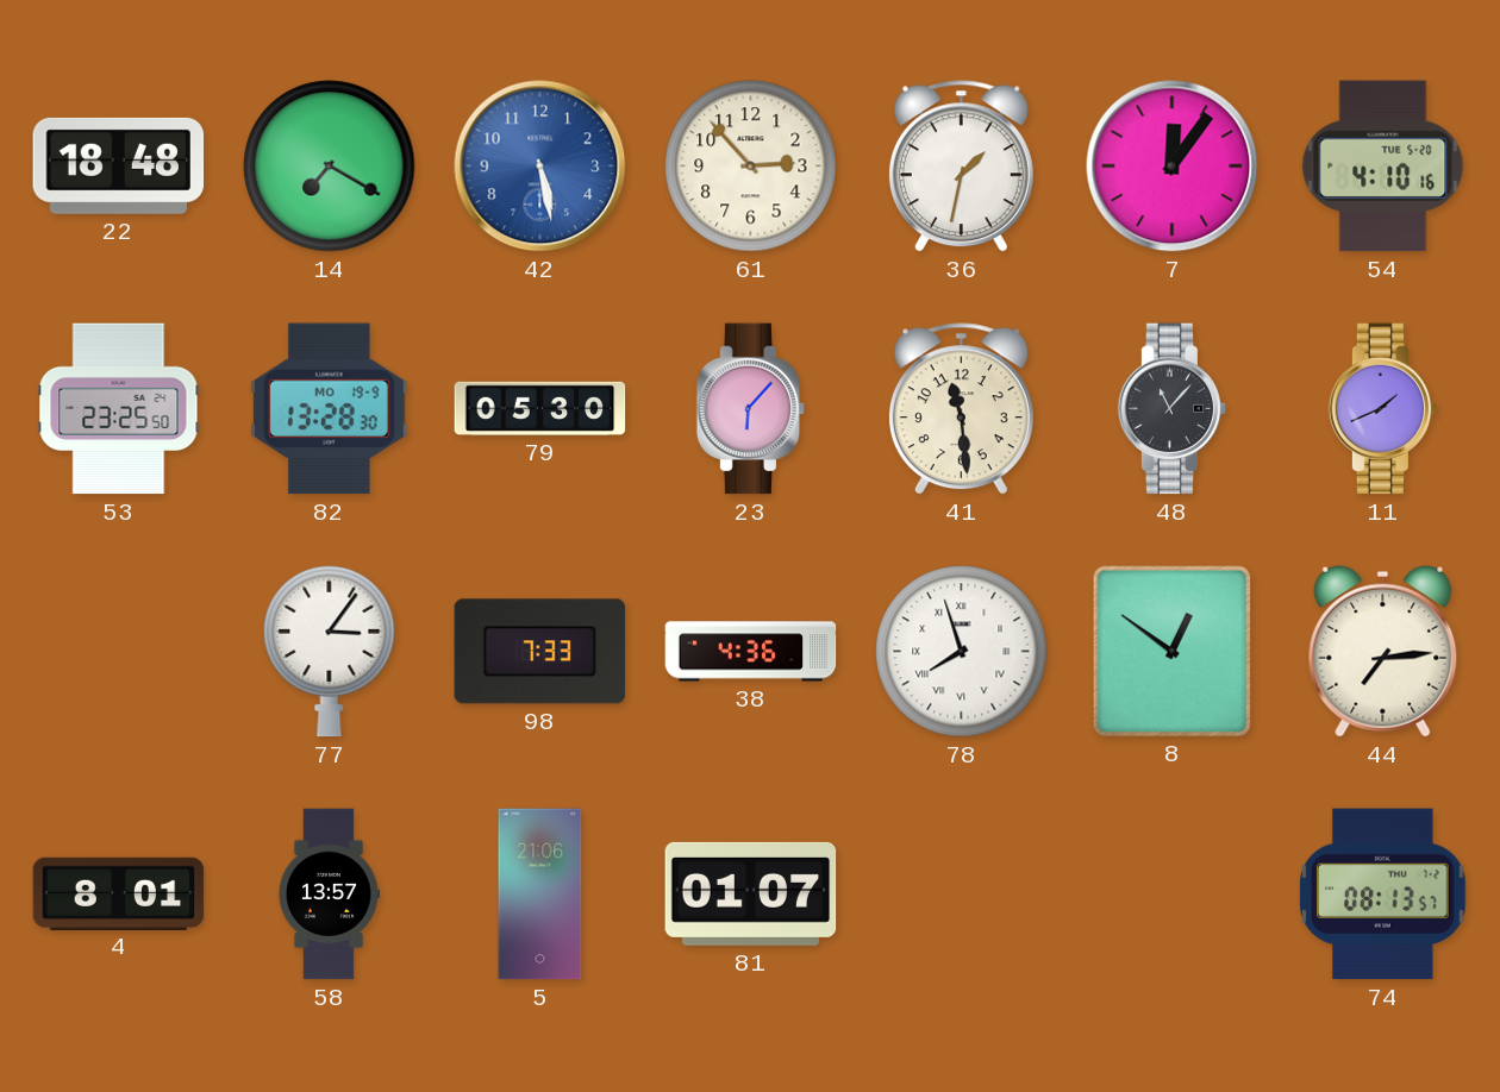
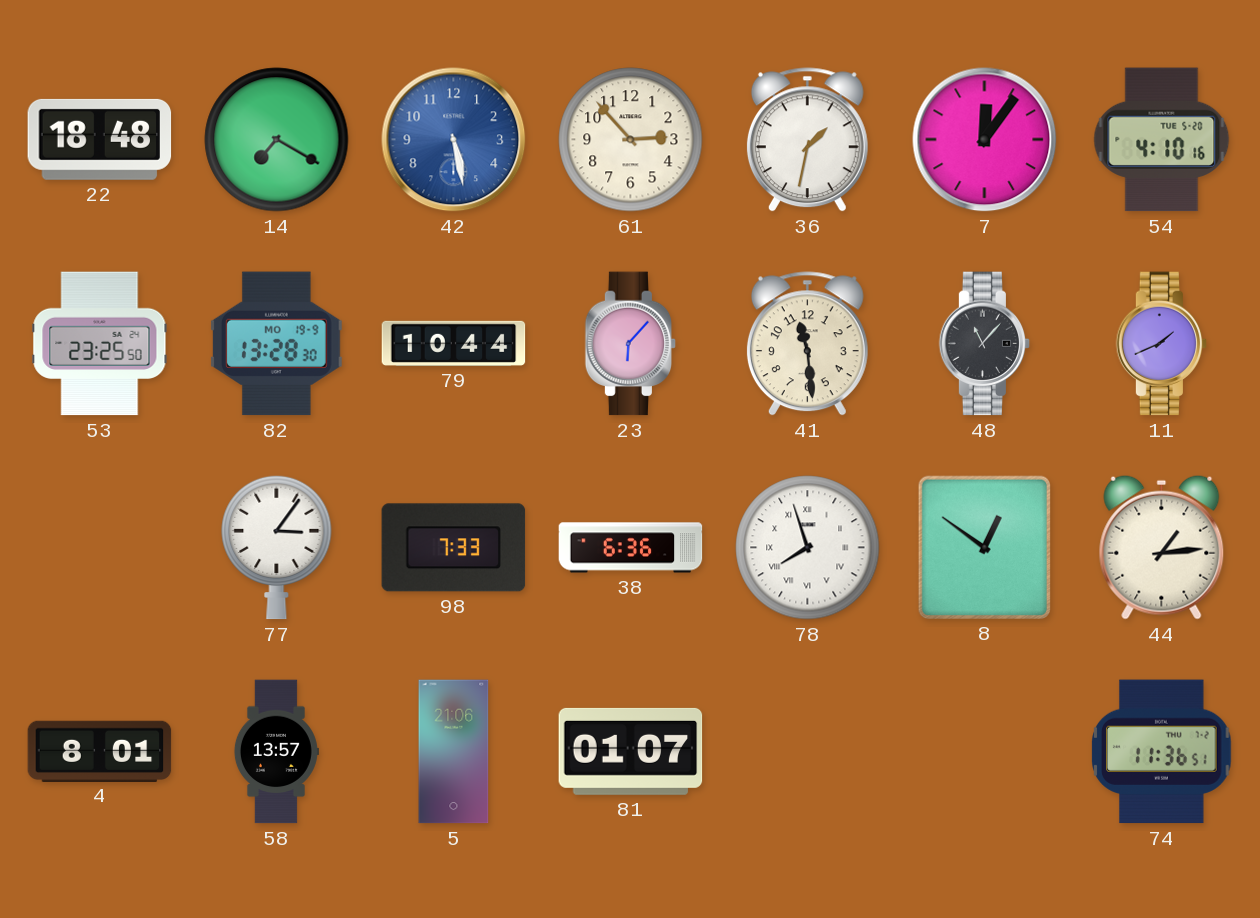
79: 05:30 -> 10:44 (454, 343)
38: 4:36 -> 6:36 (631, 548)
44: 7:14 -> 1:14 (1162, 547)
74: 08:13 -> 11:36 (1162, 752)
